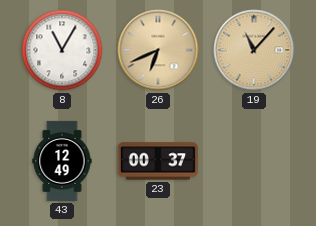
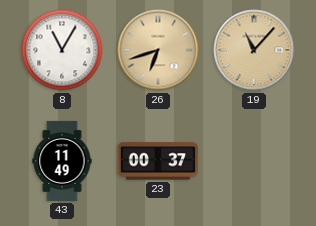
26: 6:41 -> 6:42 (158, 50)
43: 12:49 -> 11:49 (62, 161)
